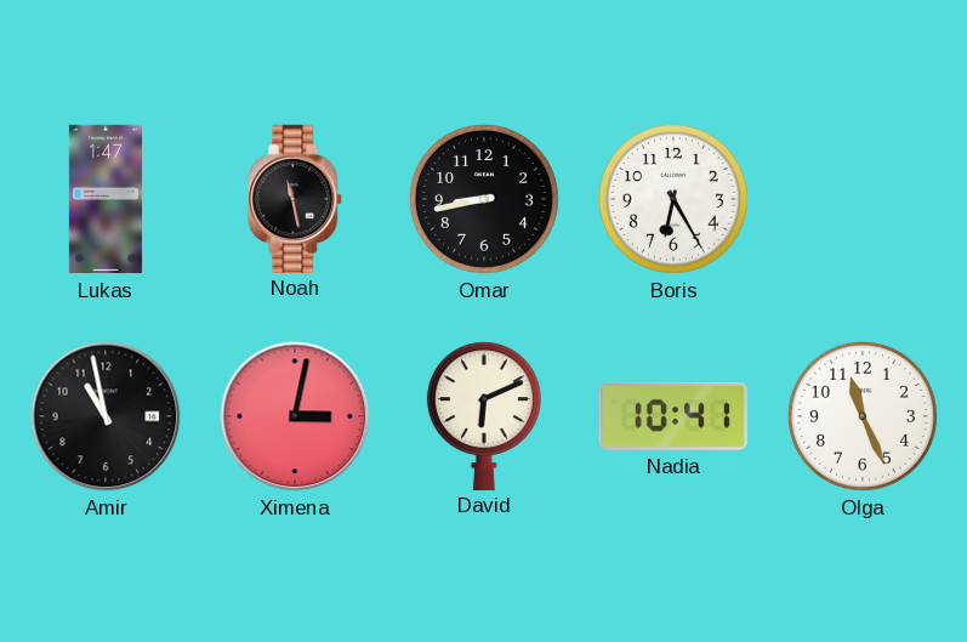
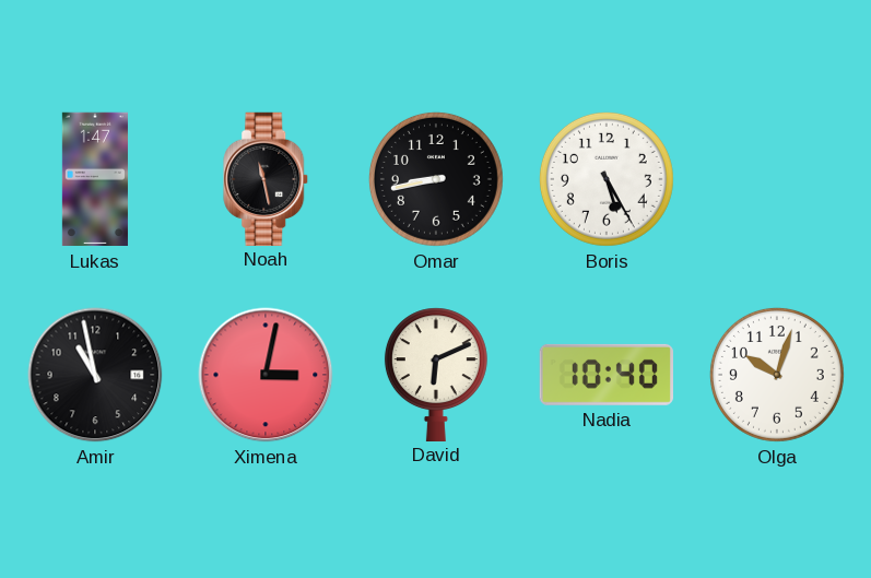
Boris: 6:25 -> 5:25 (607, 179)
Nadia: 10:41 -> 10:40 (607, 375)
Olga: 11:26 -> 10:03 (777, 375)
